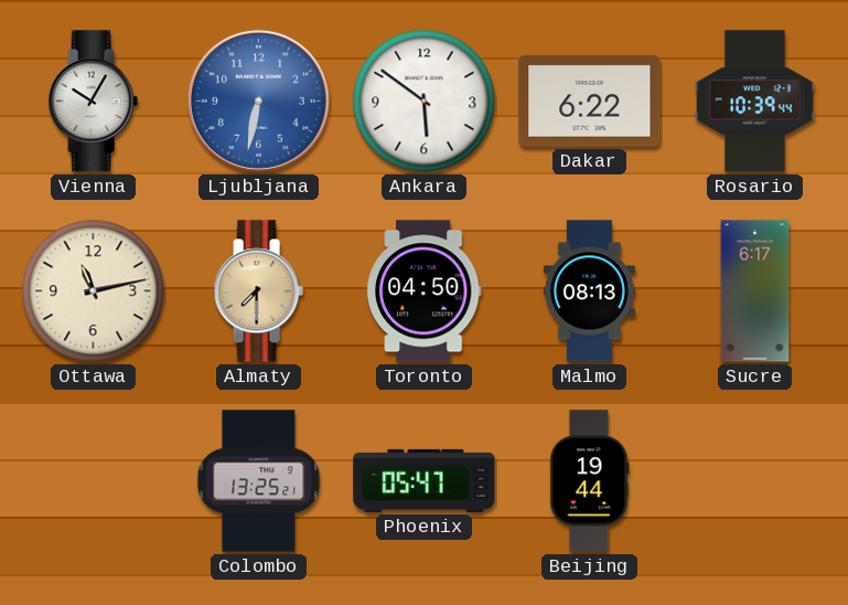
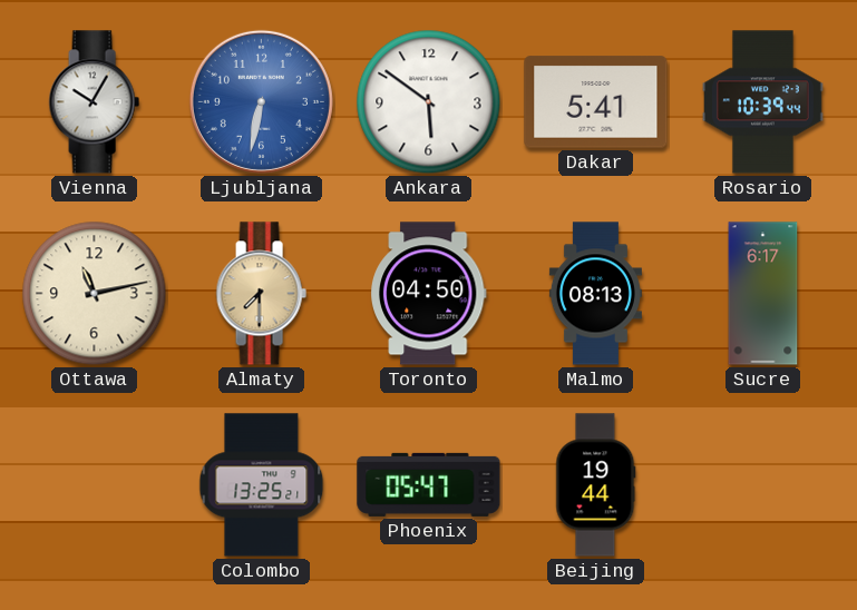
Dakar: 6:22 -> 5:41 (596, 102)
